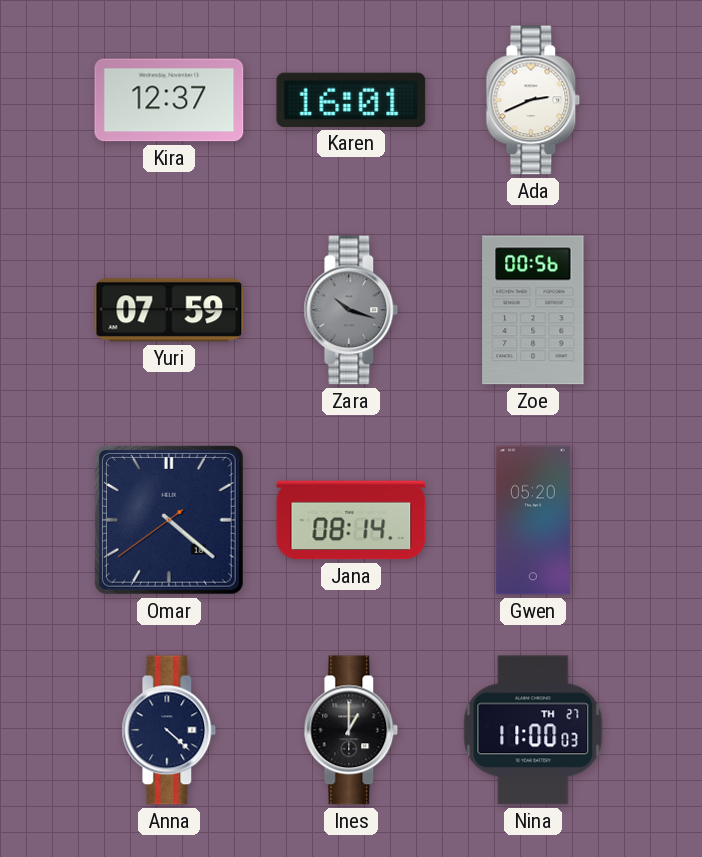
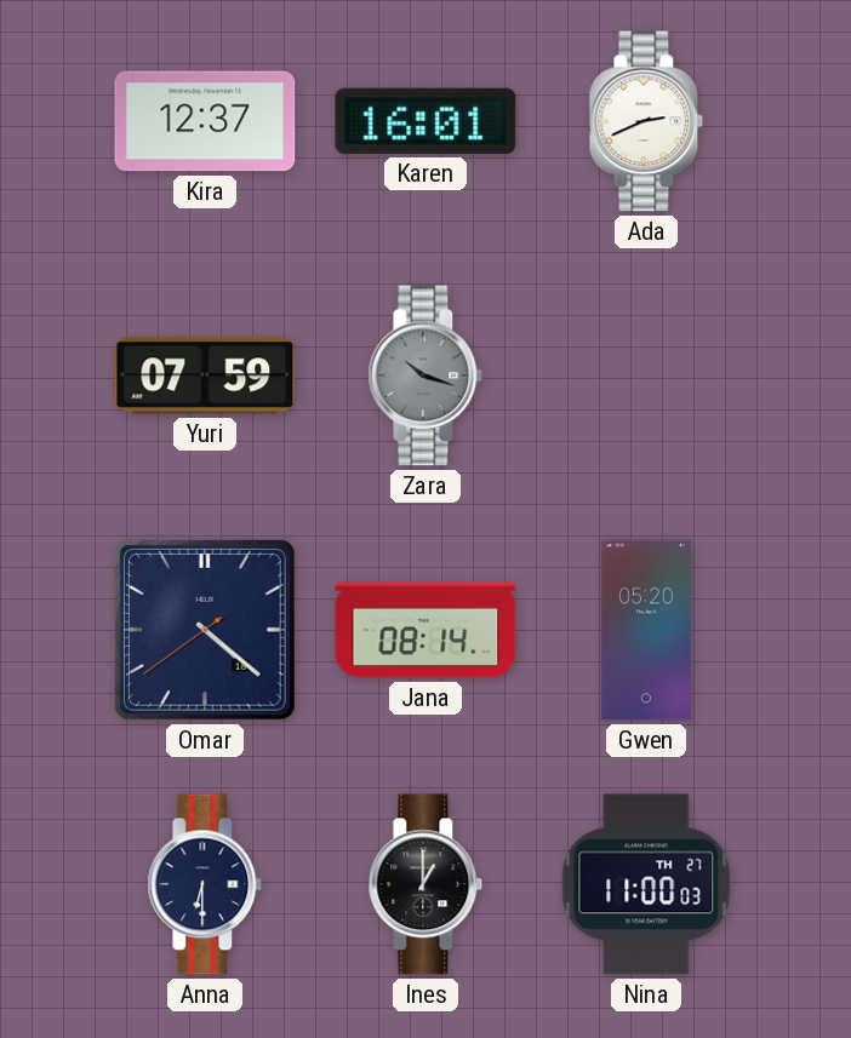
Zoe: 00:56 -> none (533, 310)
Anna: 4:22 -> 6:30 (205, 884)
